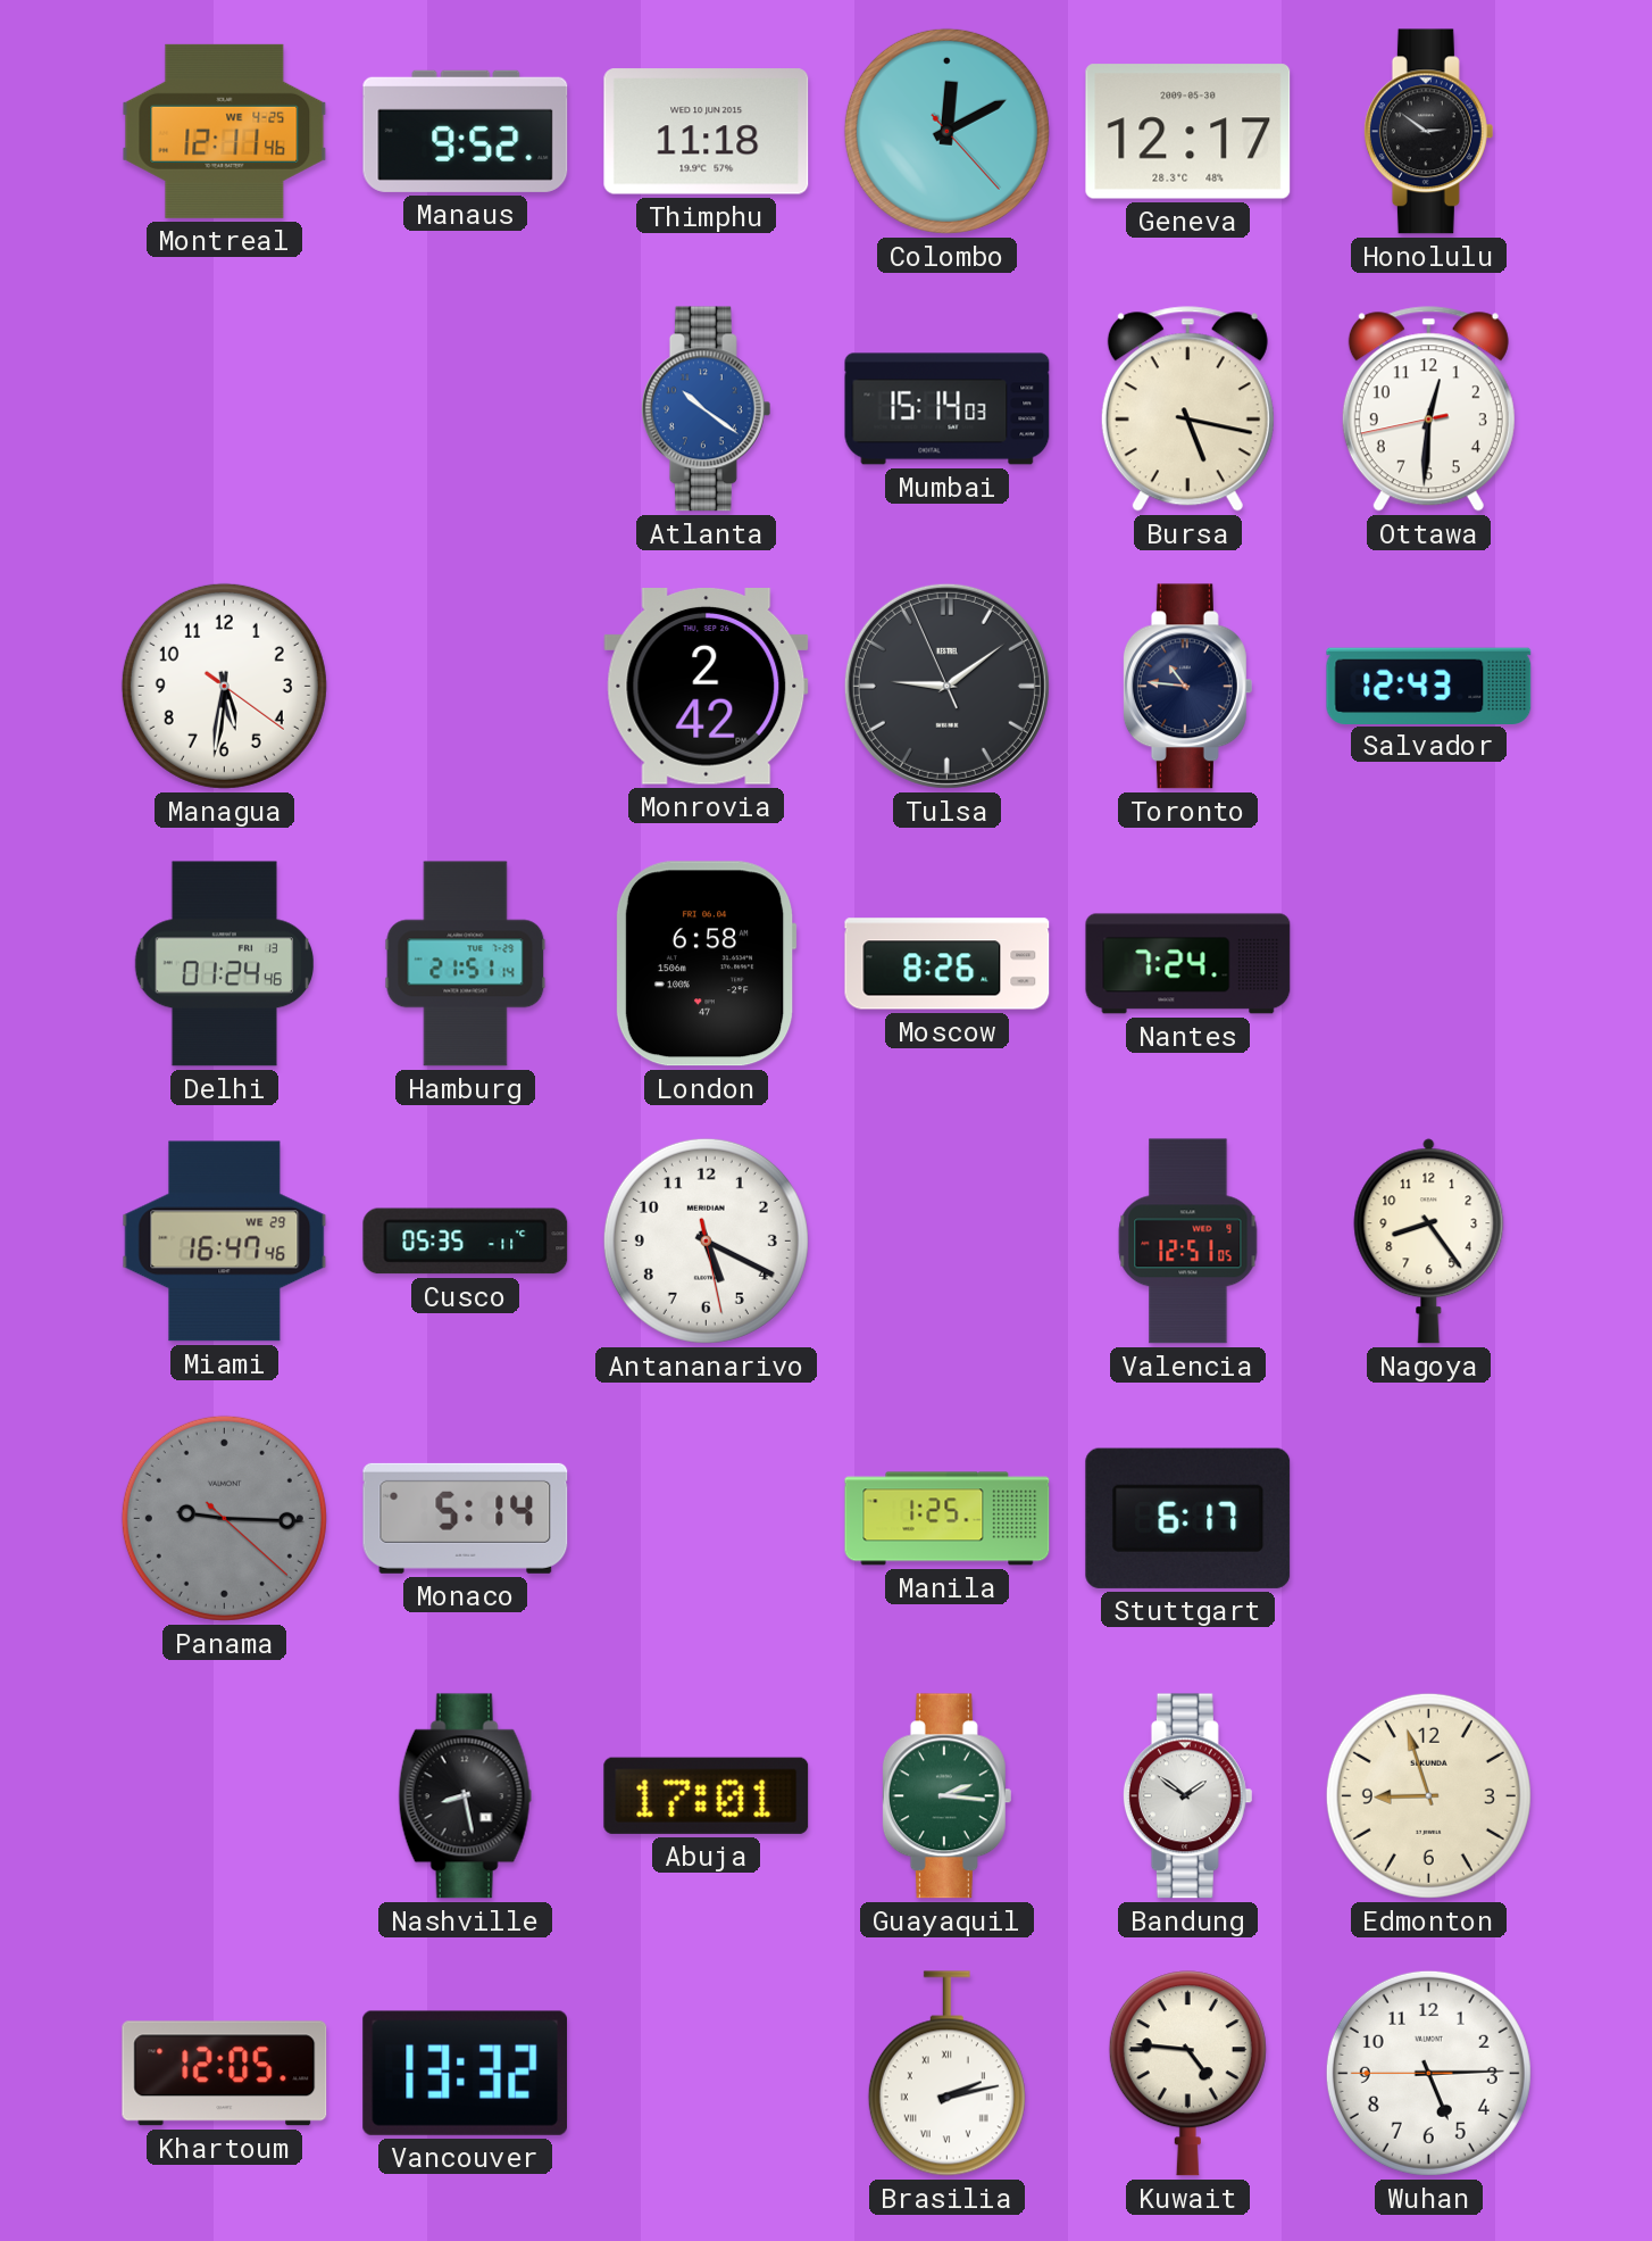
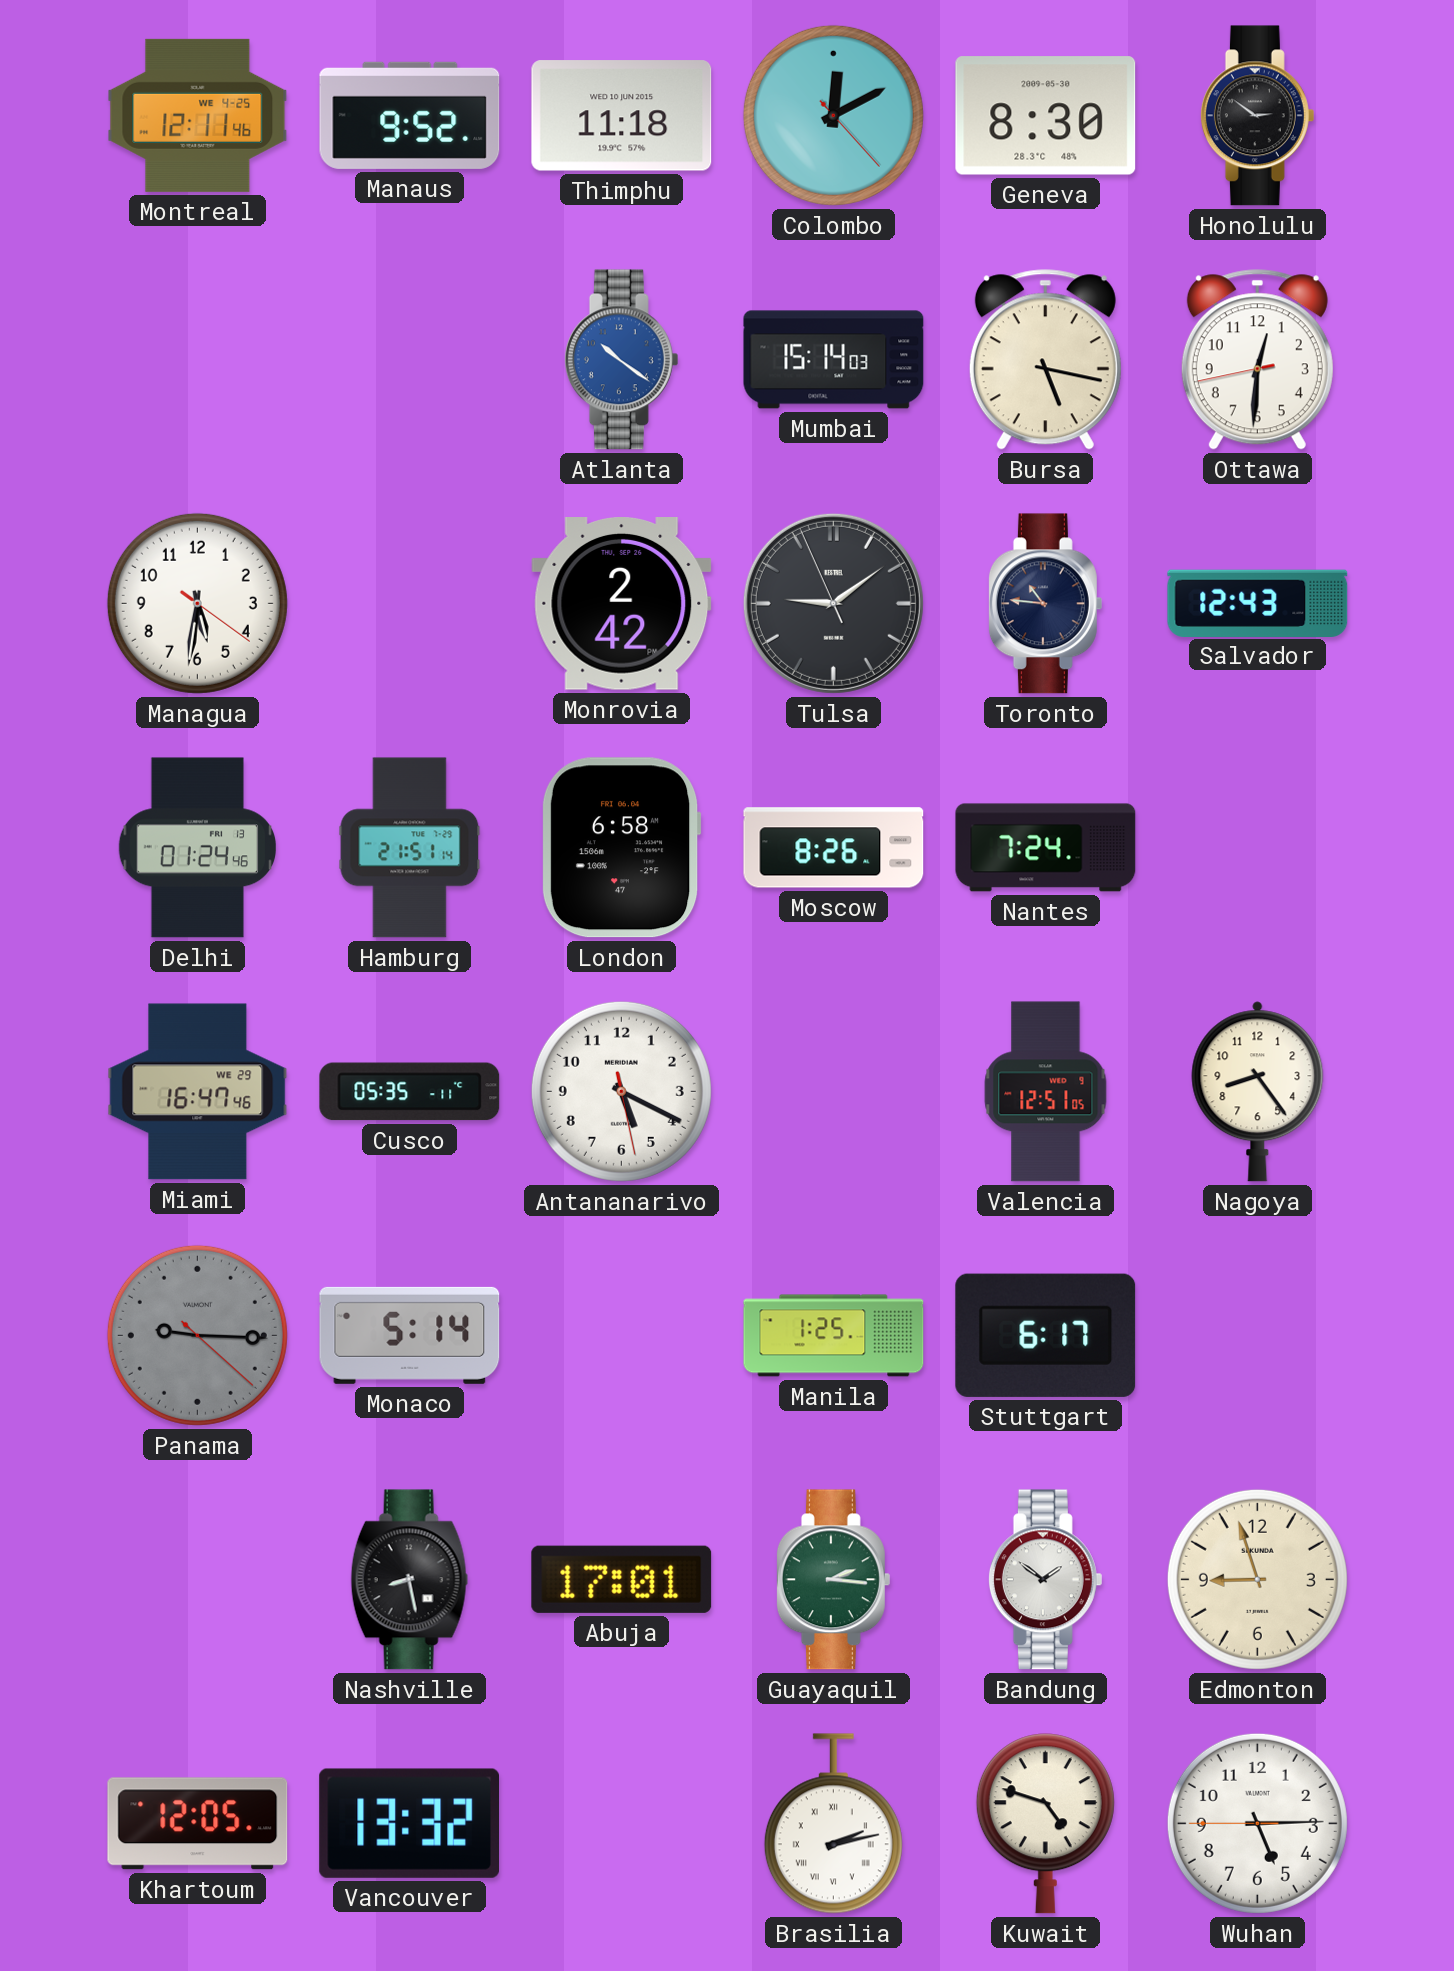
Geneva: 12:17 -> 8:30 (1046, 116)
Kuwait: 4:46 -> 4:48 (1045, 1824)
